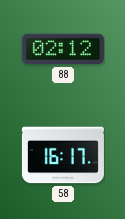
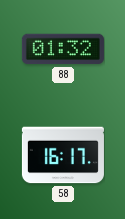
88: 02:12 -> 01:32 (63, 49)
